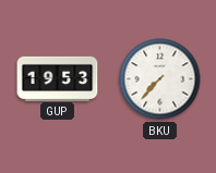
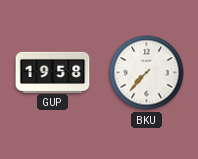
GUP: 19:53 -> 19:58 (53, 72)
